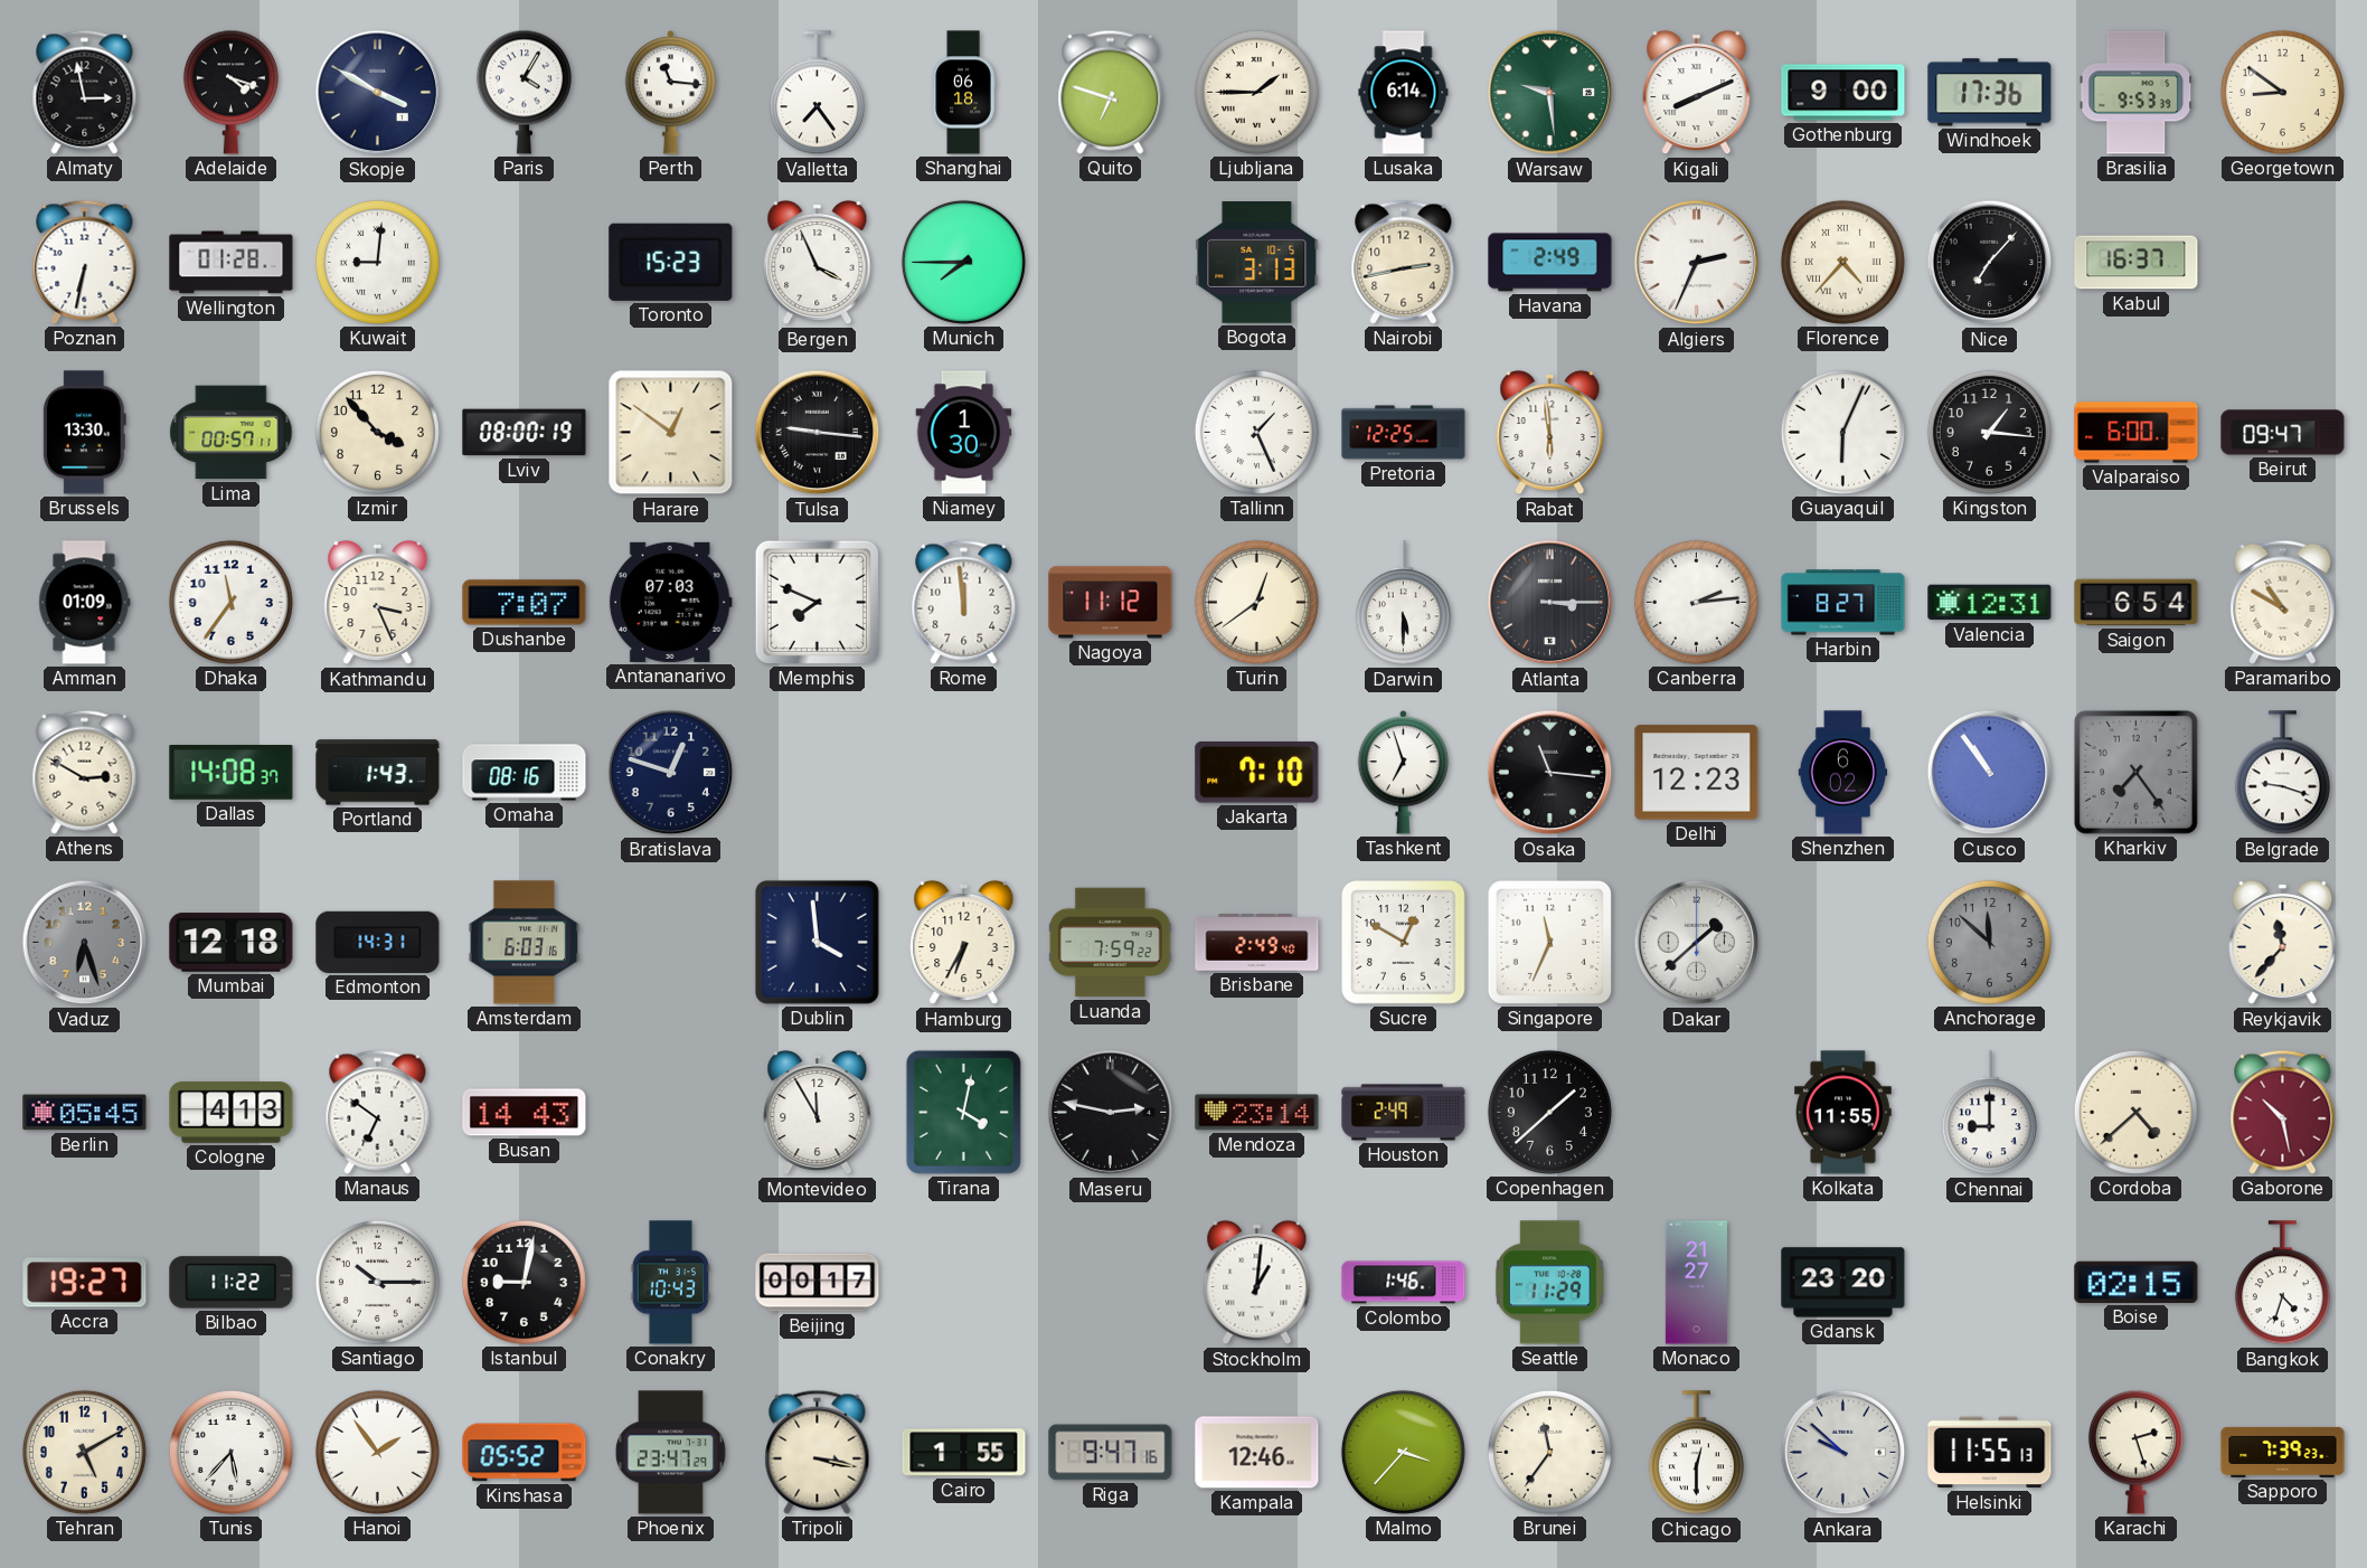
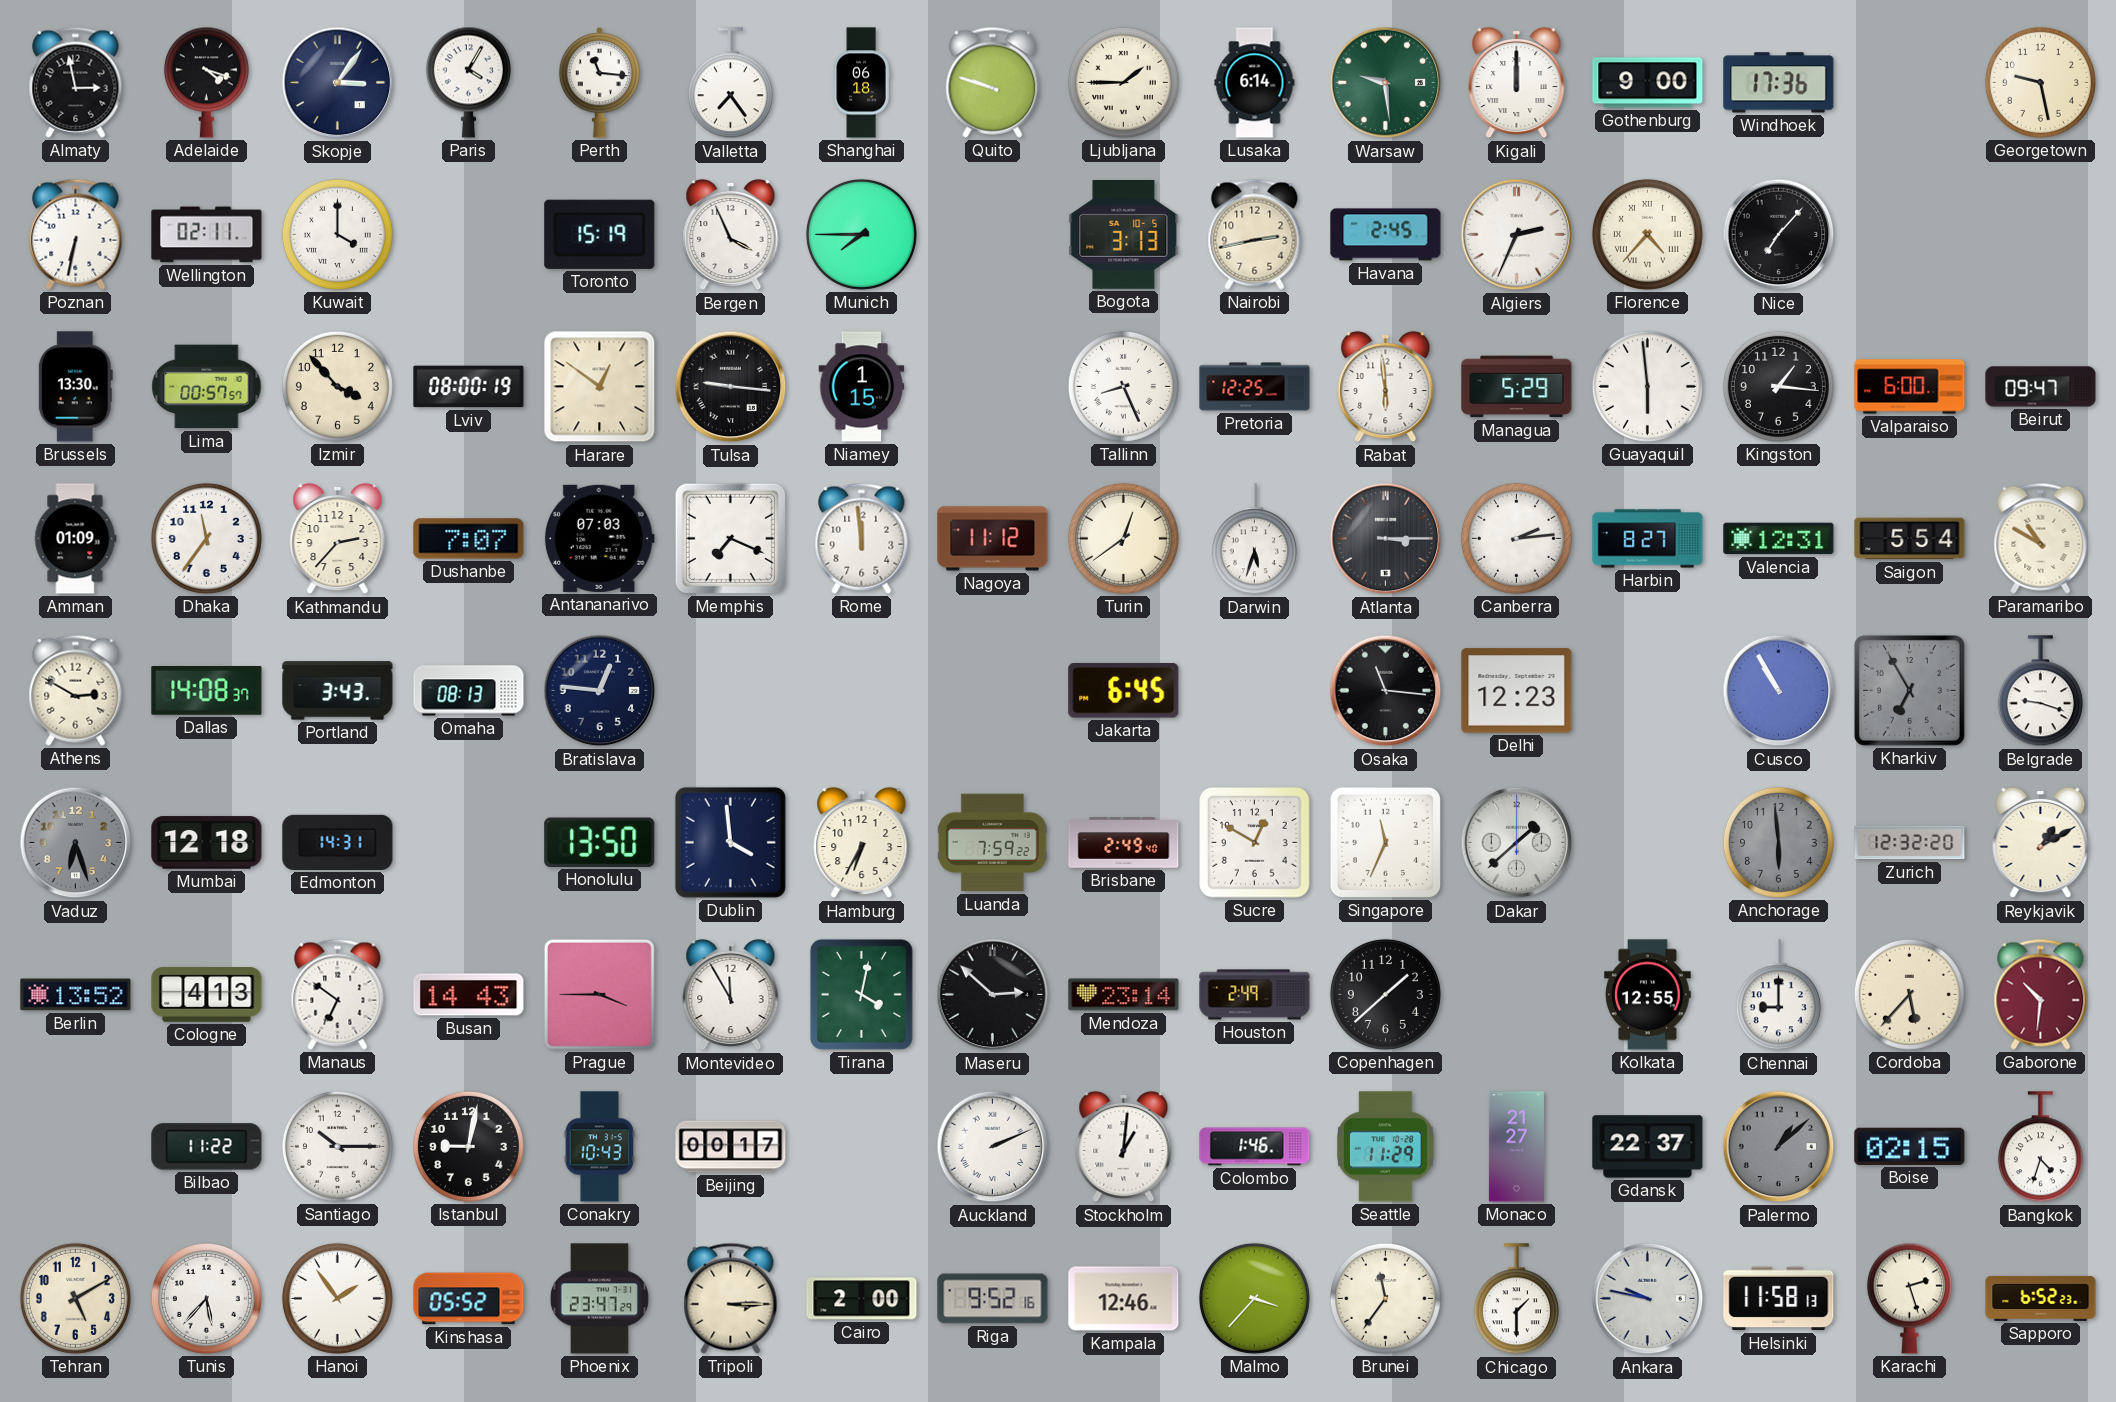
Skopje: 3:50 -> 3:06 (338, 83)
Quito: 6:48 -> 9:48 (993, 82)
Kigali: 8:11 -> 12:00 (1517, 83)
Brasilia: 9:53 -> none (2137, 93)
Georgetown: 8:51 -> 9:28 (2040, 82)
Wellington: 01:28 -> 02:11 (207, 235)
Kuwait: 9:01 -> 4:00 (337, 234)
Toronto: 15:23 -> 15:19 (600, 234)
Havana: 2:49 -> 2:45 (1386, 235)
Kabul: 16:37 -> none (2137, 263)
Lima: 00:57:11 -> 00:57:57 (207, 387)
Niamey: 1:30 -> 1:15 (862, 387)
Tallinn: 1:26 -> 8:26 (1123, 386)
Managua: none -> 5:29 (1517, 387)
Guayaquil: 6:04 -> 5:59 (1647, 386)
Kathmandu: 3:26 -> 2:37 (338, 539)
Memphis: 7:49 -> 7:19 (730, 538)
Darwin: 5:30 -> 5:33 (1254, 539)
Saigon: 6:54 -> 5:54 (1910, 539)
Portland: 1:43 -> 3:43 (338, 691)
Omaha: 08:16 -> 08:13 (469, 691)
Bratislava: 12:48 -> 12:46 (600, 691)
Jakarta: 7:10 -> 6:45 (1124, 690)
Tashkent: 6:57 -> none (1404, 773)
Shenzhen: 6:02 -> none (1843, 773)
Cusco: 10:54 -> 10:55 (1779, 691)
Kharkiv: 7:24 -> 6:55 (1909, 690)
Amsterdam: 6:03 -> none (525, 943)
Honolulu: none -> 13:50 (600, 842)
Anchorage: 11:52 -> 5:59 (1778, 842)
Zurich: none -> 12:32 (1910, 843)
Reykjavik: 11:37 -> 1:10 (2041, 843)
Berlin: 05:45 -> 13:52 (76, 995)
Prague: none -> 3:45 (599, 994)
Maseru: 2:47 -> 2:52 (993, 995)
Kolkata: 11:55 -> 12:55 (1648, 995)
Cordoba: 4:38 -> 5:37 (1909, 994)
Gaborone: 10:28 -> 10:31 (2041, 994)
Accra: 19:27 -> none (85, 1283)
Auckland: none -> 2:11 (993, 1147)
Gdansk: 23:20 -> 22:37 (1648, 1147)
Palermo: none -> 1:08 (1779, 1147)
Tripoli: 3:17 -> 3:15 (731, 1298)
Cairo: 1:55 -> 2:00 (862, 1299)
Riga: 9:47 -> 9:52 (993, 1299)
Chicago: 12:30 -> 1:30 (1516, 1299)
Ankara: 9:52 -> 9:47 (1648, 1299)
Helsinki: 11:55 -> 11:58 (1779, 1299)
Sapporo: 7:39 -> 6:52 (2041, 1298)
